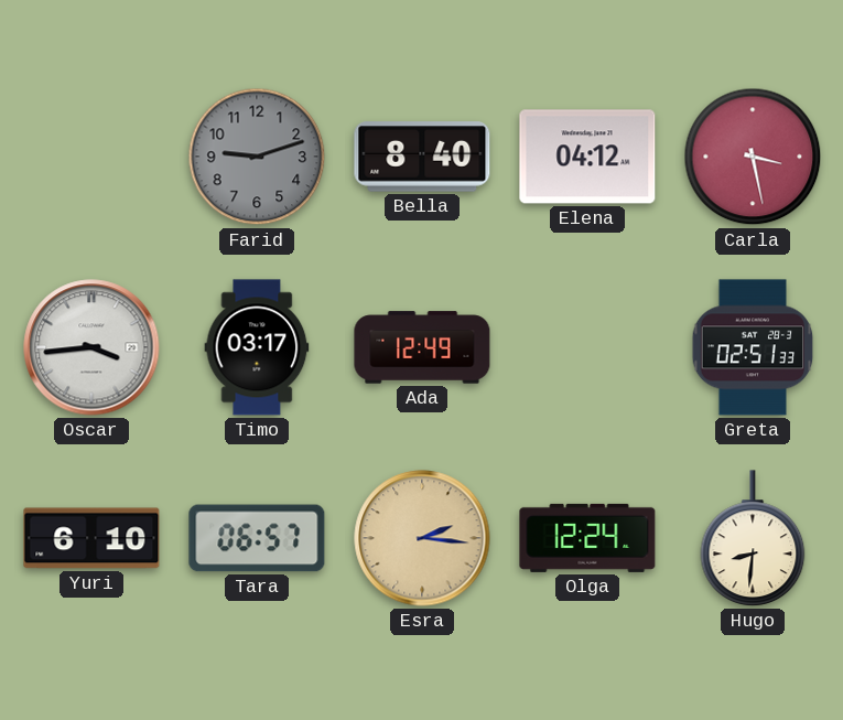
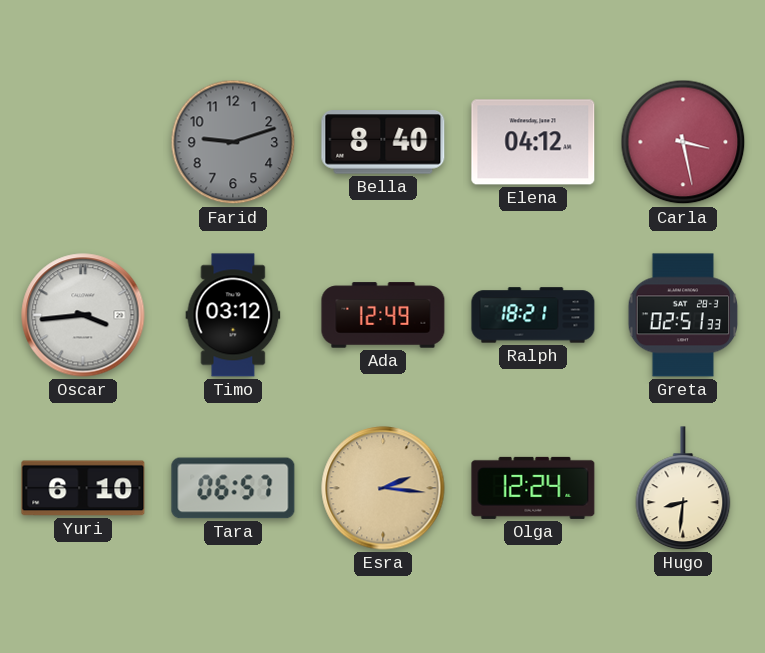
Timo: 03:17 -> 03:12 (233, 315)
Ralph: none -> 18:21 (533, 315)
